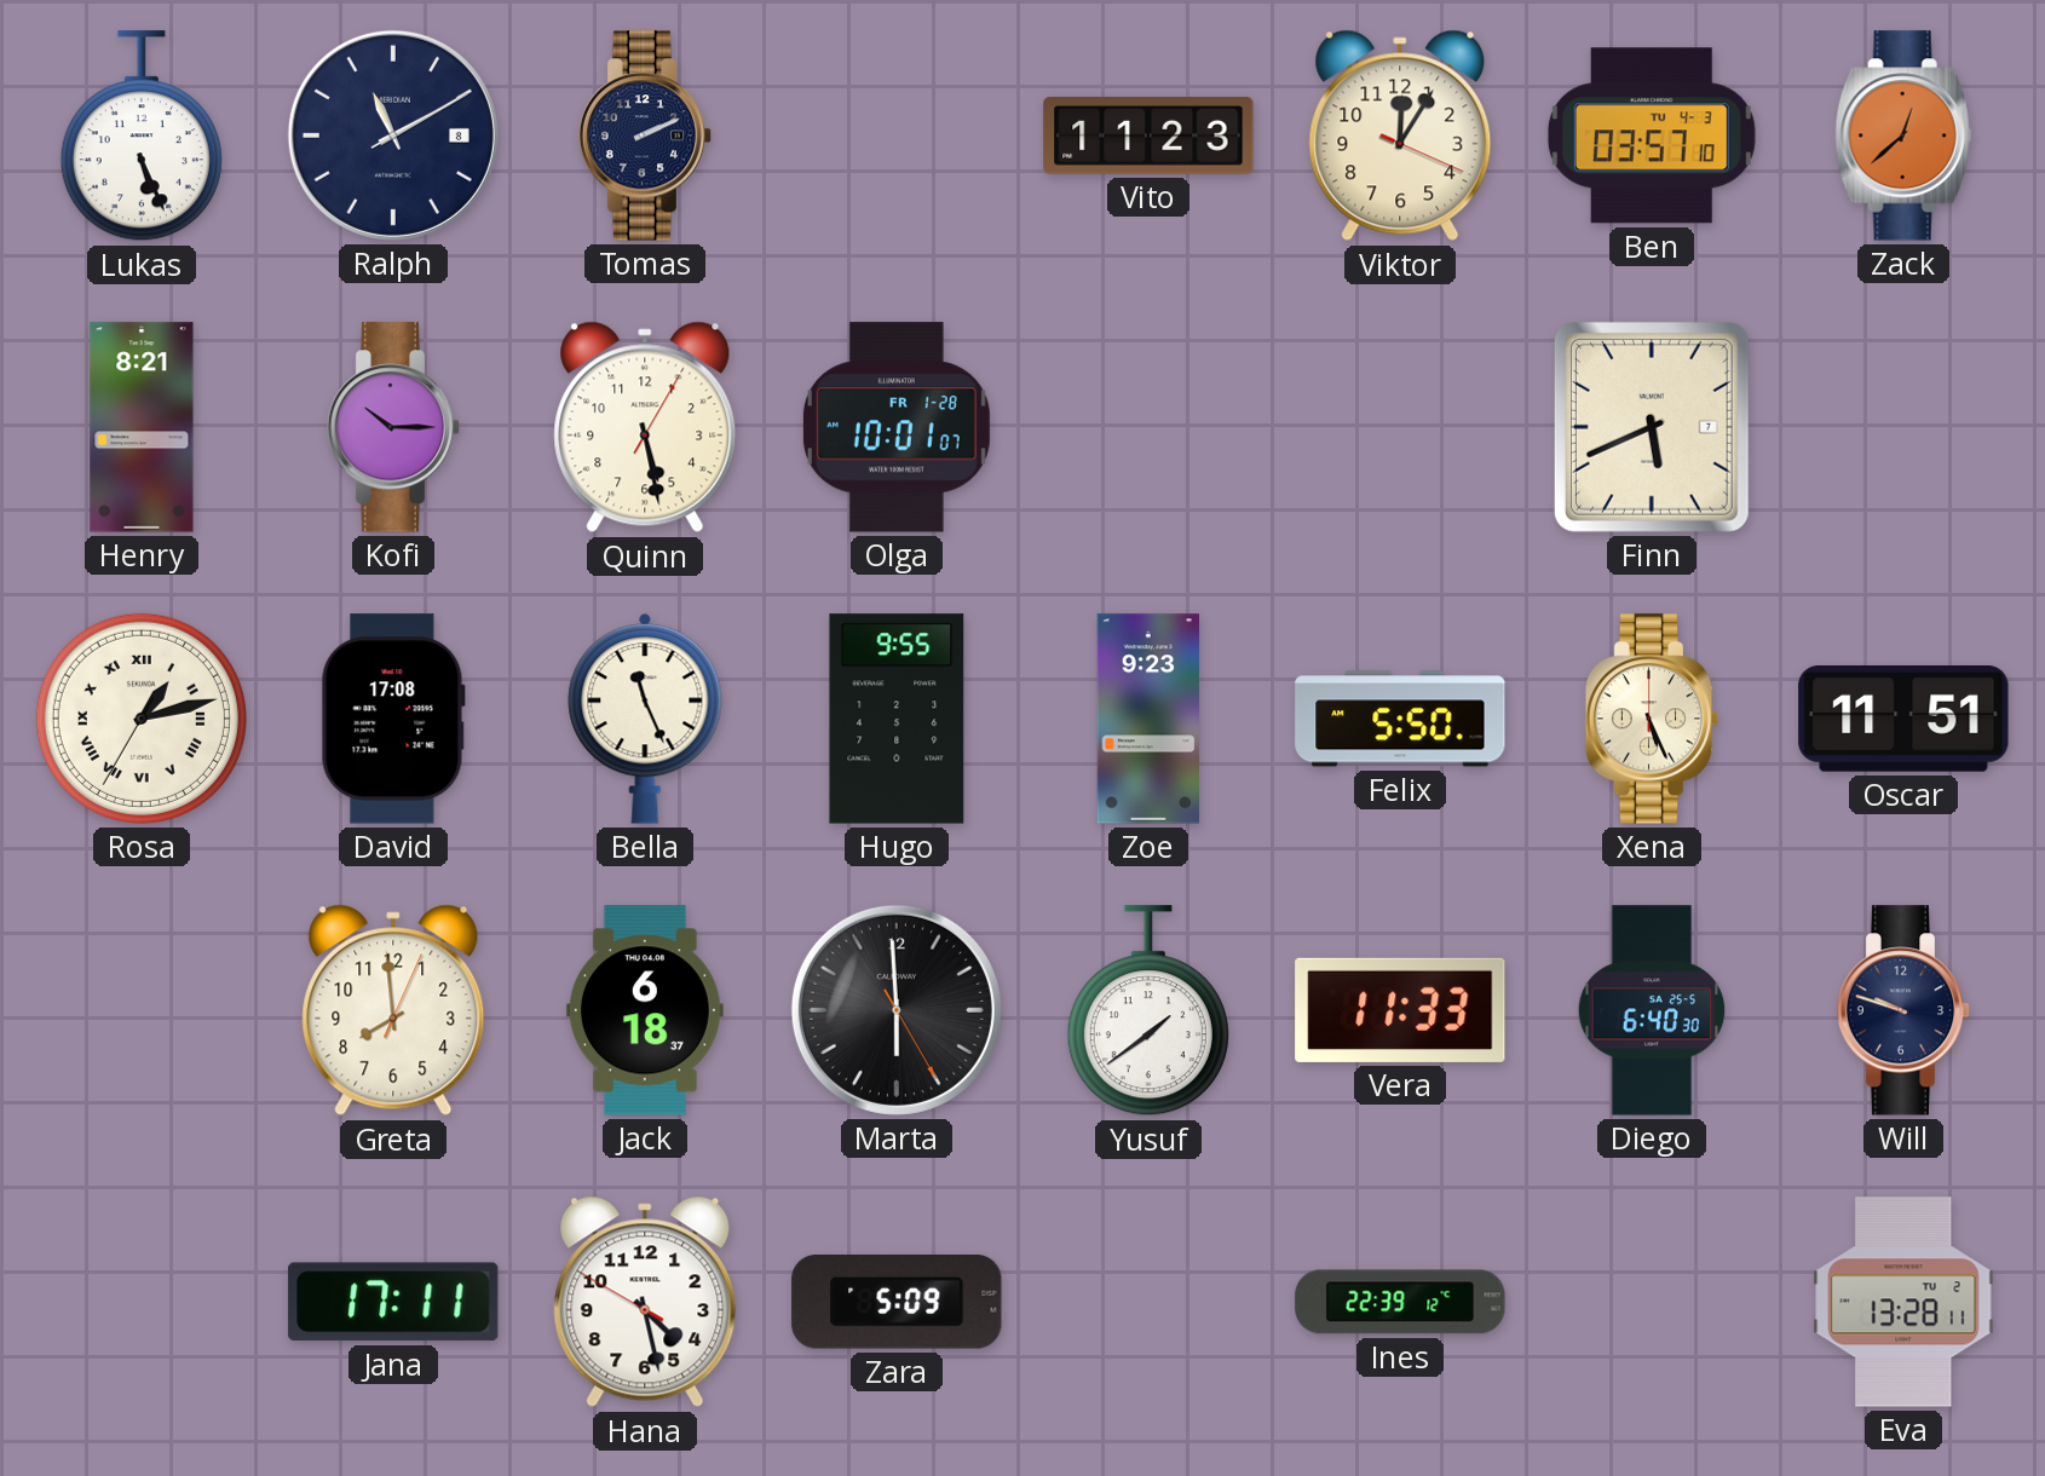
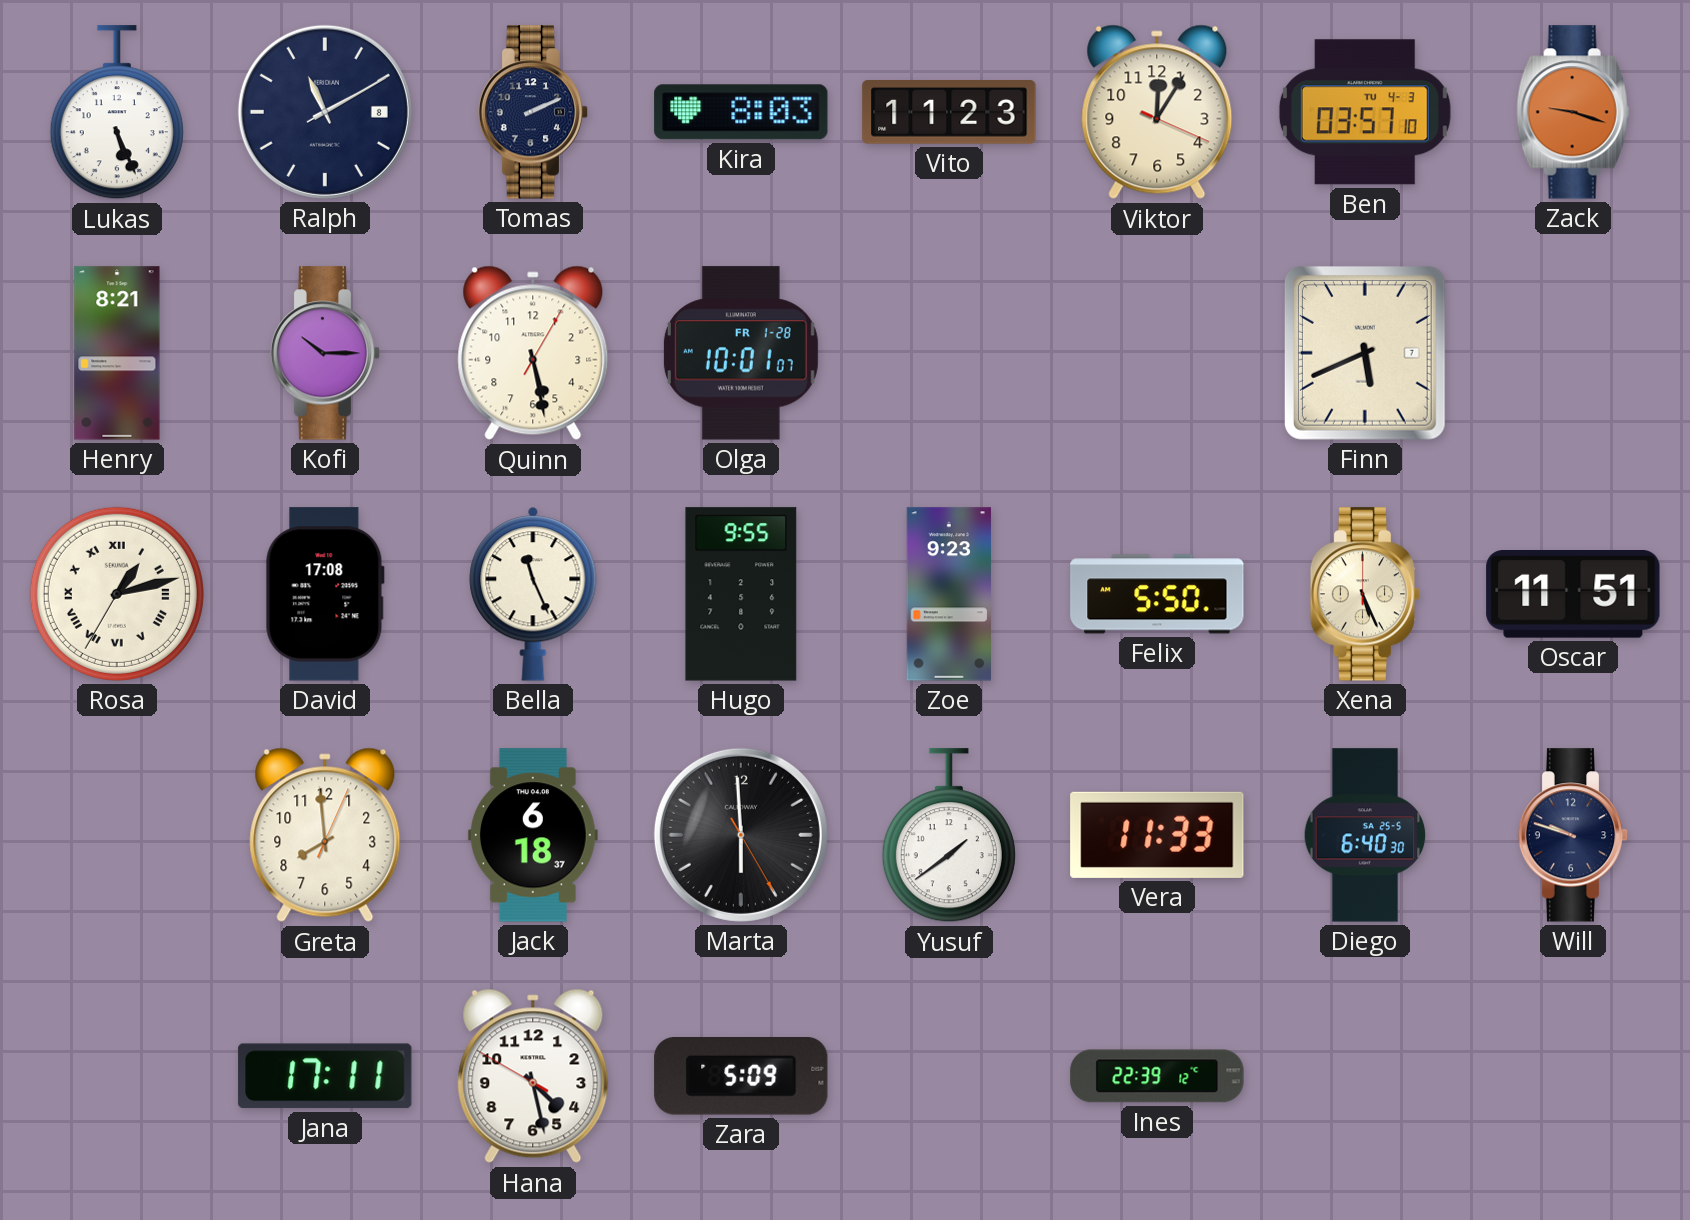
Kira: none -> 8:03 (741, 112)
Zack: 12:38 -> 9:18 (1573, 112)
Eva: 13:28 -> none (1903, 1302)
